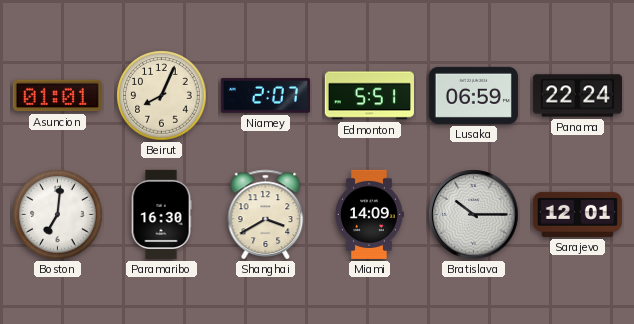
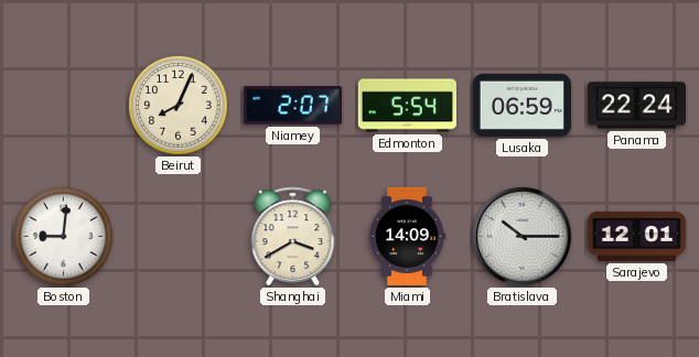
Asuncion: 01:01 -> none (57, 96)
Edmonton: 5:51 -> 5:54 (407, 106)
Boston: 7:01 -> 9:01 (64, 237)
Paramaribo: 16:30 -> none (161, 214)
